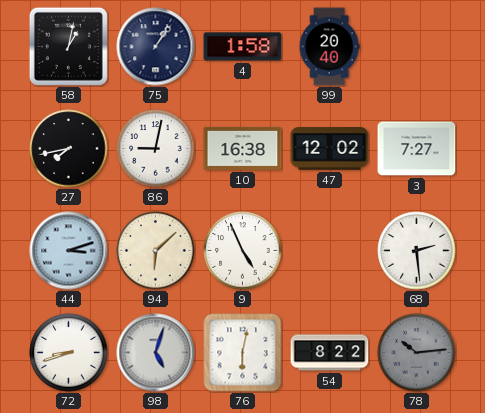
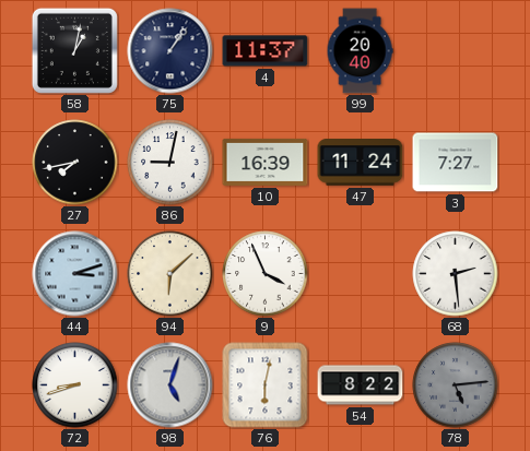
4: 1:58 -> 11:37 (266, 51)
10: 16:38 -> 16:39 (266, 162)
47: 12:02 -> 11:24 (361, 163)
9: 4:56 -> 3:56 (266, 274)
78: 10:14 -> 5:14 (456, 385)
